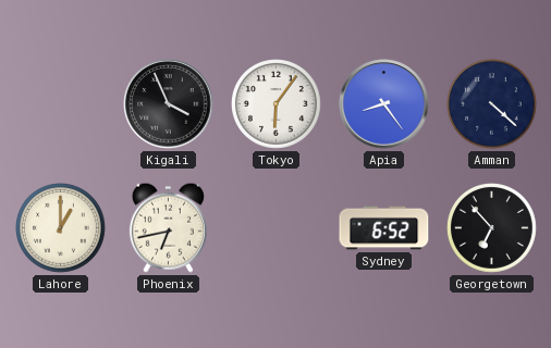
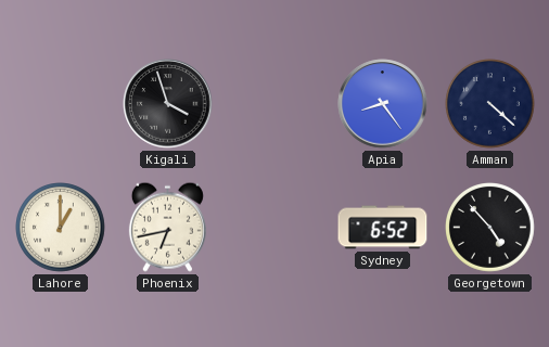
Kigali: 3:56 -> 3:57 (168, 104)
Tokyo: 6:06 -> none (277, 104)
Georgetown: 6:53 -> 4:53 (490, 228)
